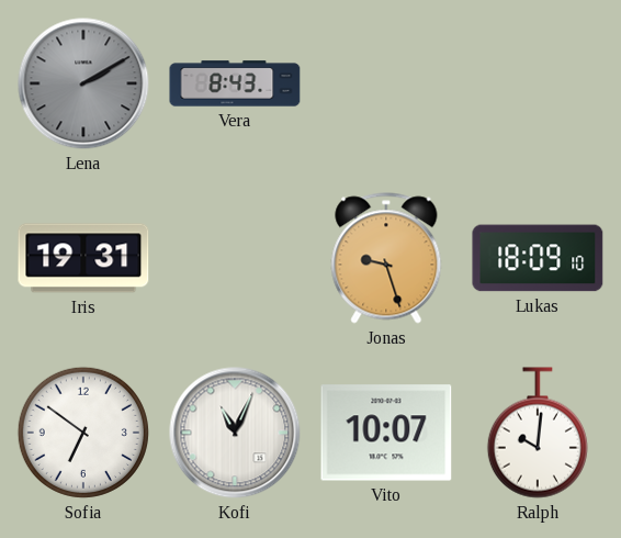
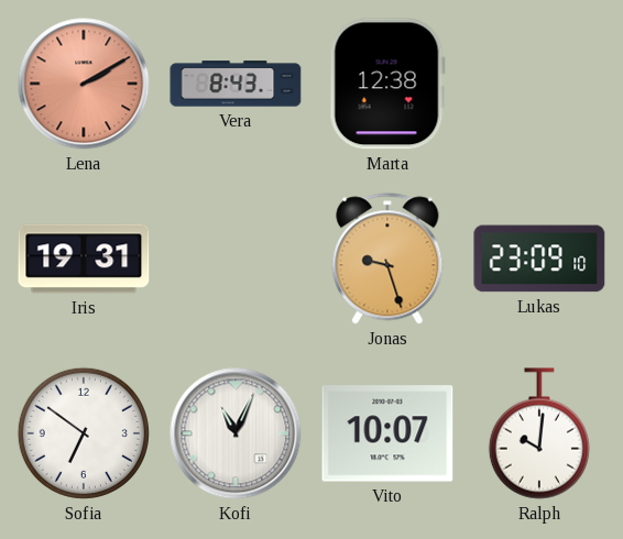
Lena dial: grey -> salmon (84, 84)
Marta: none -> 12:38 (387, 84)
Lukas: 18:09 -> 23:09 (539, 258)
